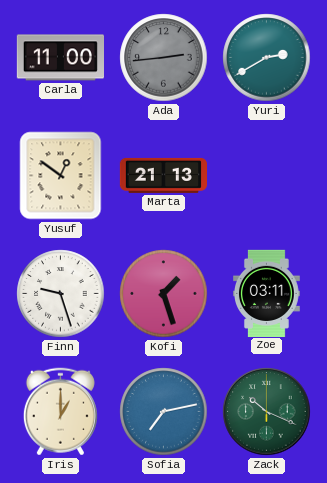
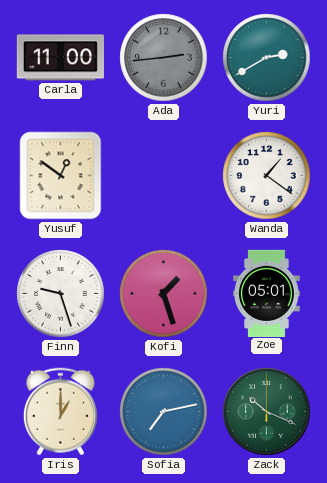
Marta: 21:13 -> none (164, 175)
Wanda: none -> 1:21 (267, 176)
Zoe: 03:11 -> 05:01 (267, 293)
